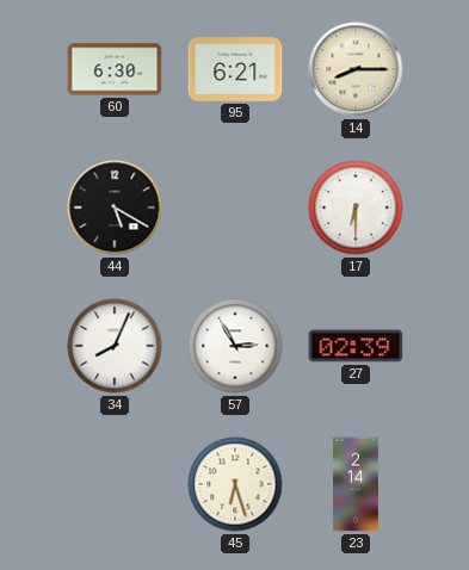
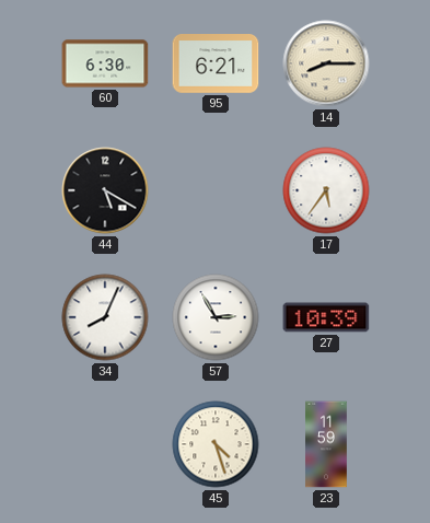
17: 6:30 -> 5:36 (326, 190)
27: 02:39 -> 10:39 (326, 317)
45: 6:27 -> 4:27 (216, 444)
23: 2:14 -> 11:59 (326, 444)
